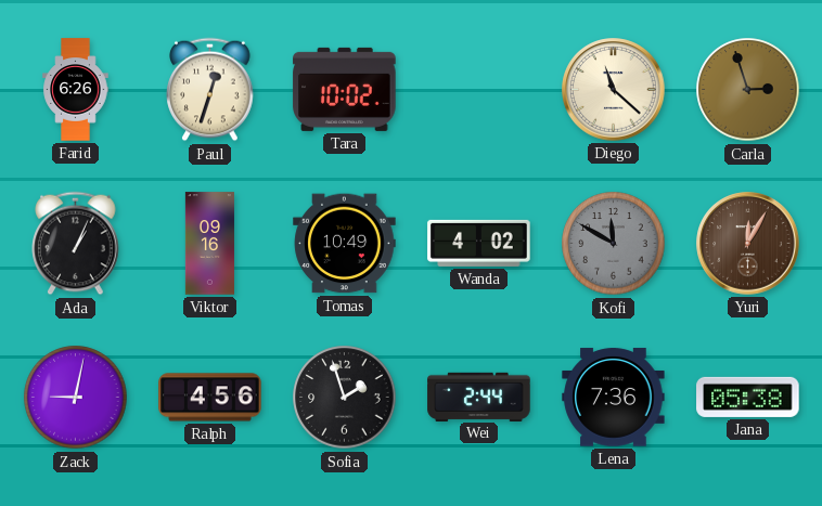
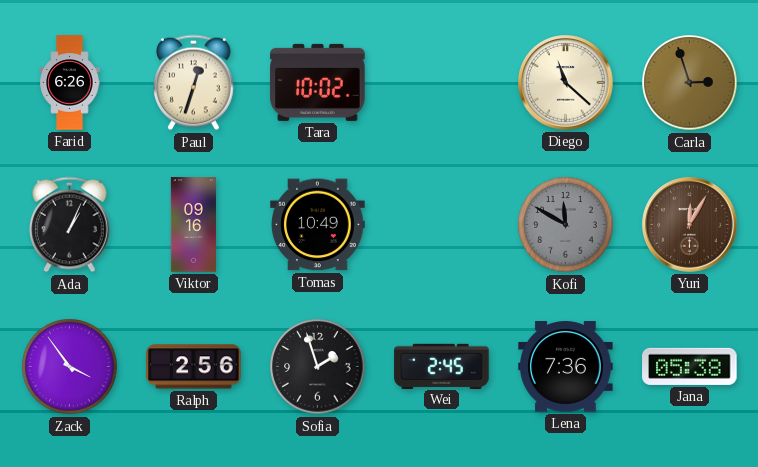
Wanda: 4:02 -> none (479, 243)
Zack: 9:02 -> 3:54 (70, 367)
Ralph: 4:56 -> 2:56 (194, 367)
Wei: 2:44 -> 2:45 (442, 366)
